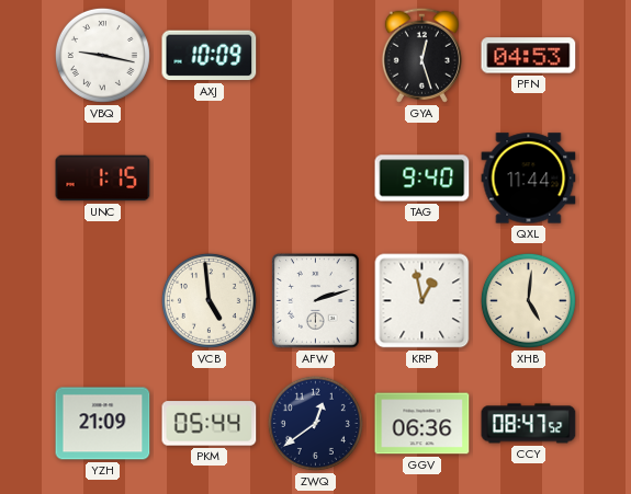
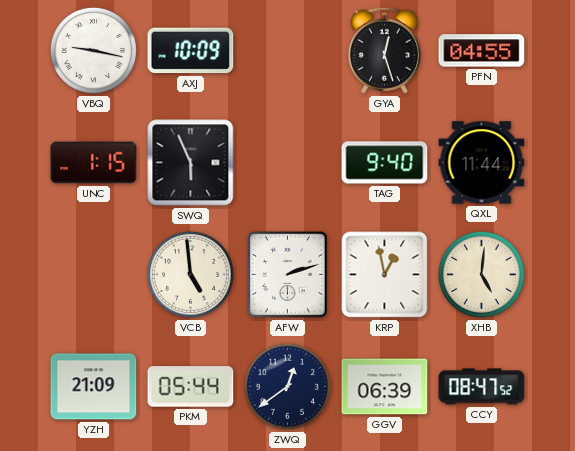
PFN: 04:53 -> 04:55 (482, 51)
SWQ: none -> 5:56 (191, 163)
GGV: 06:36 -> 06:39 (385, 387)
